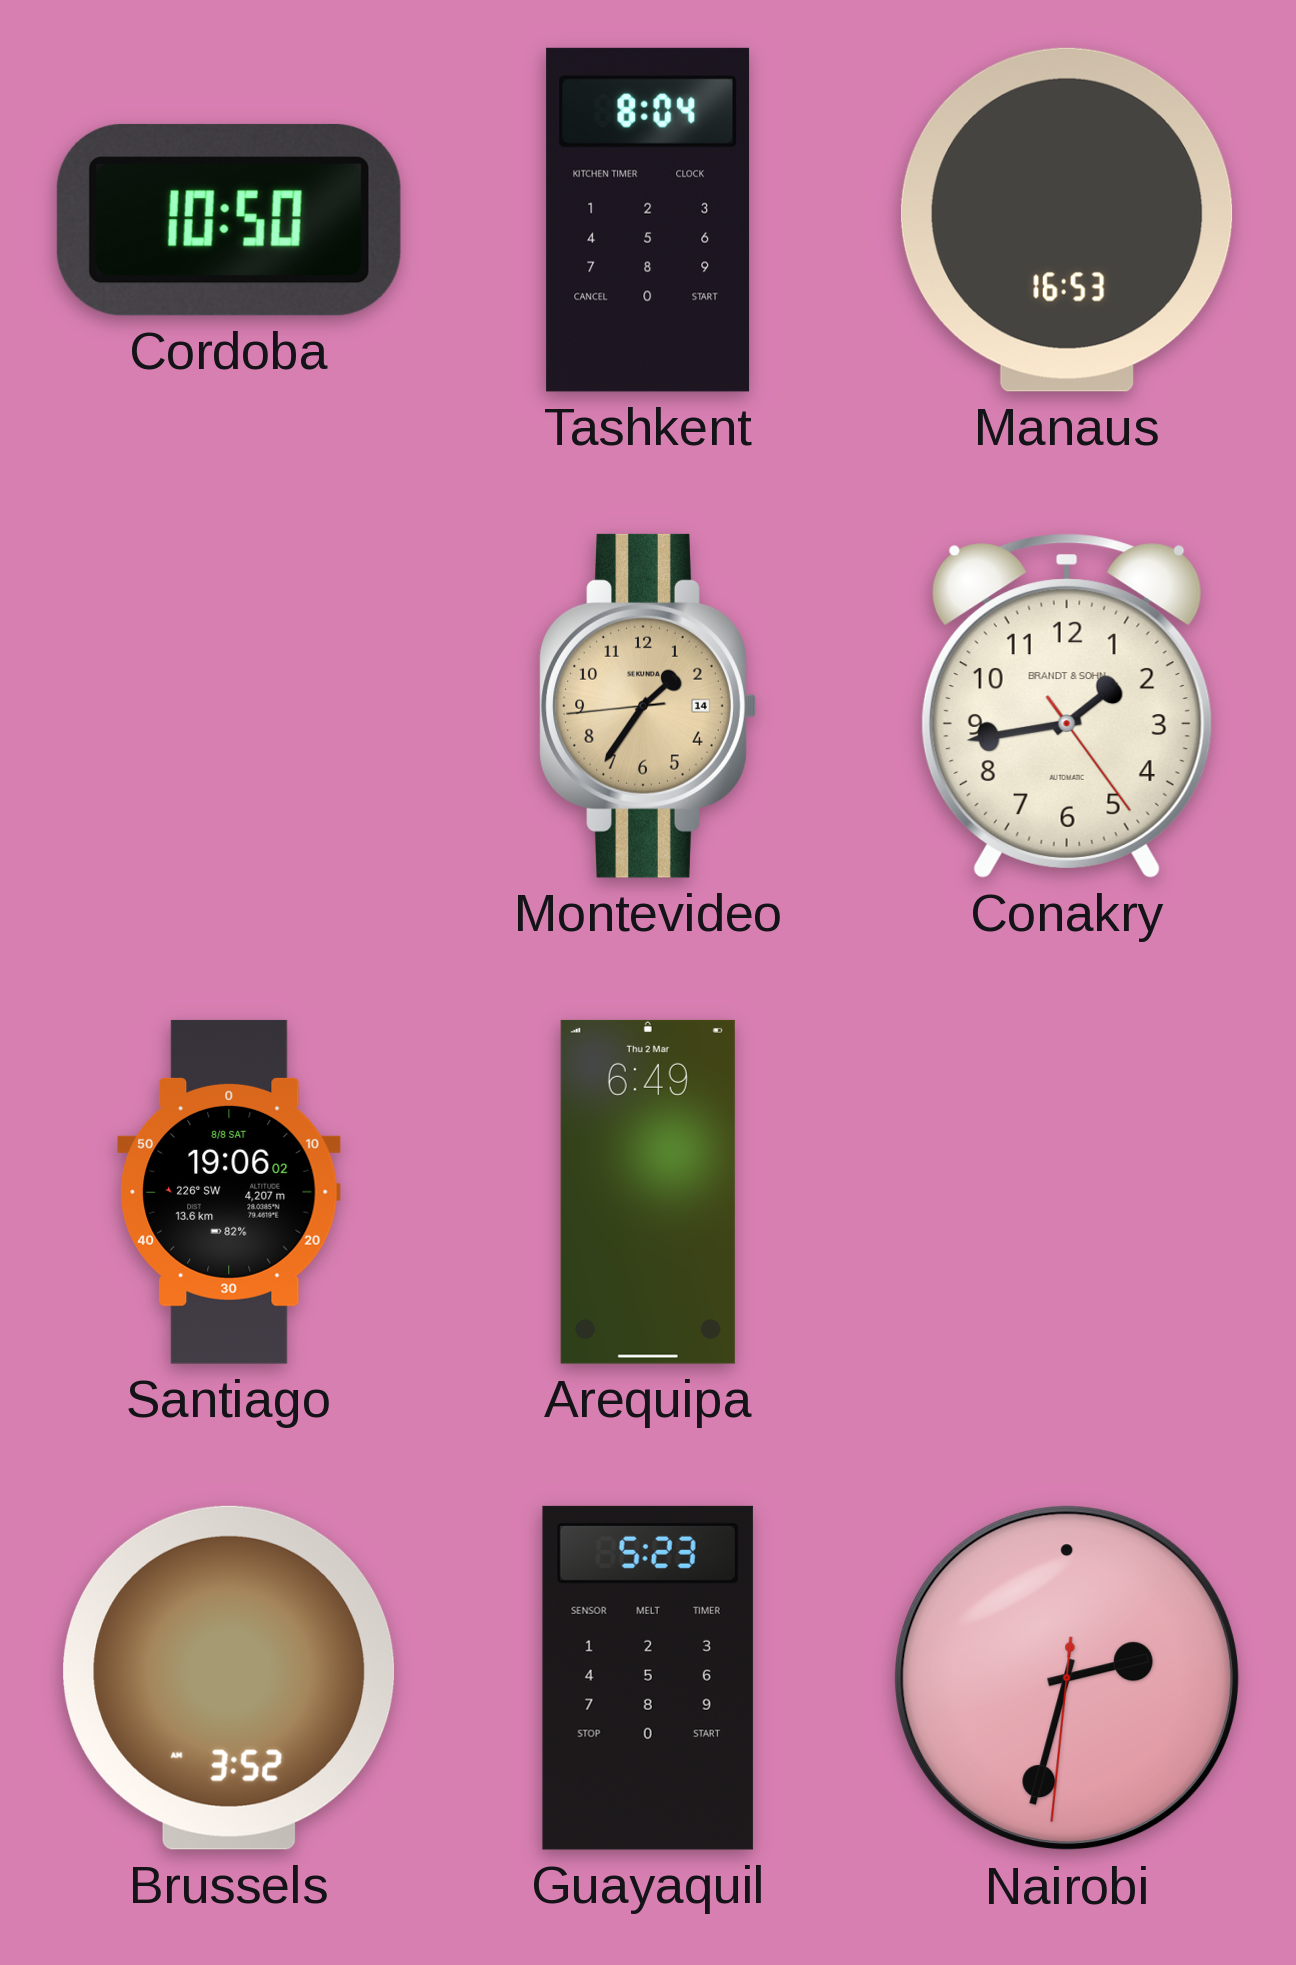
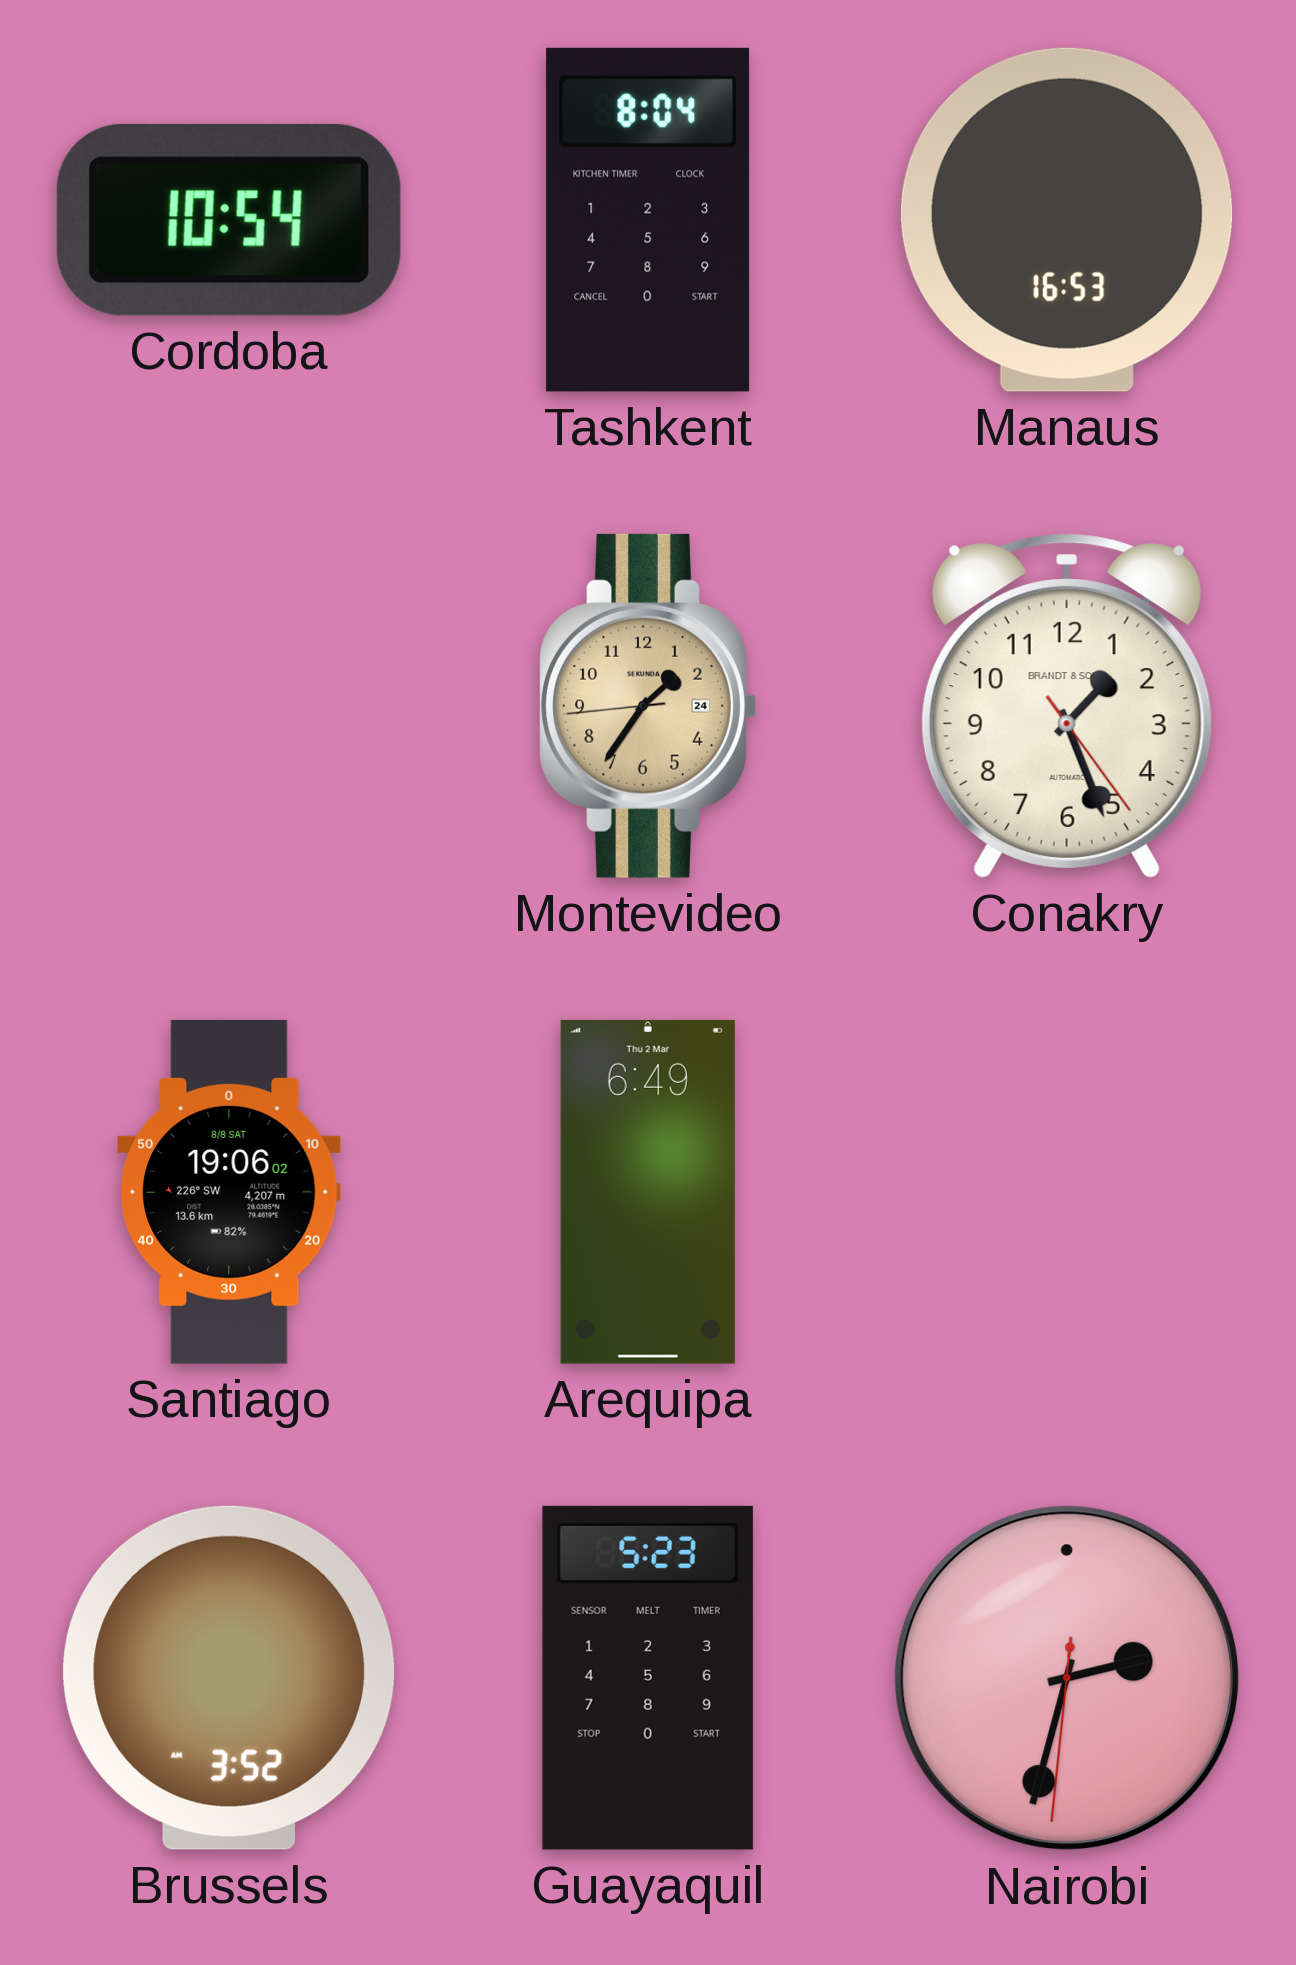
Cordoba: 10:50 -> 10:54 (229, 220)
Montevideo date: 14 -> 24 (648, 706)
Conakry: 1:43 -> 1:26 (1067, 706)
